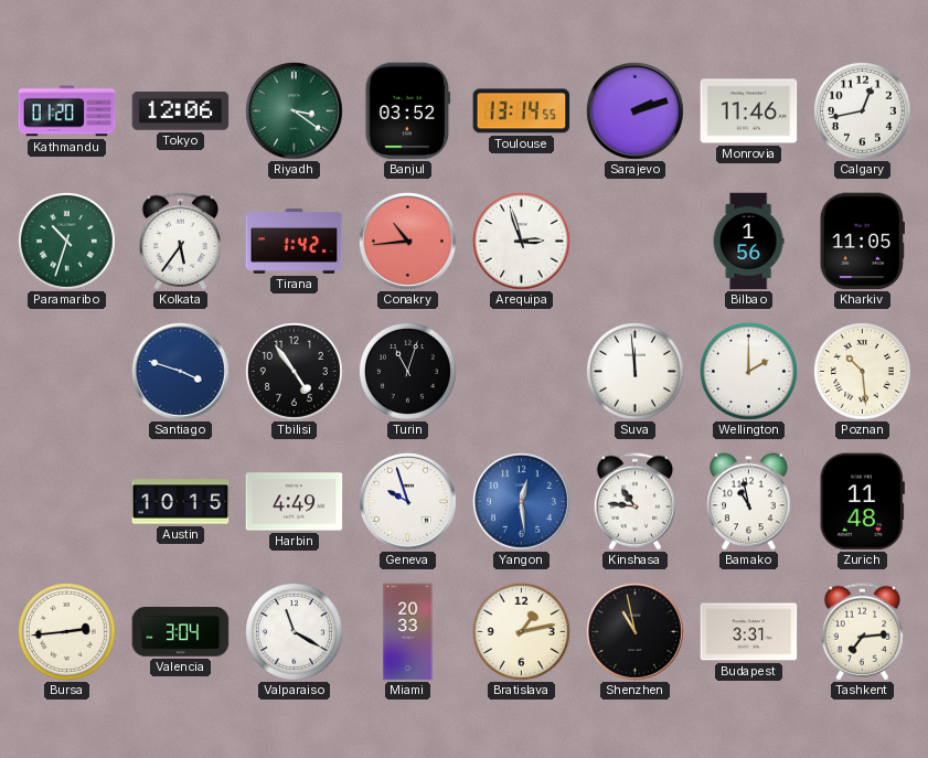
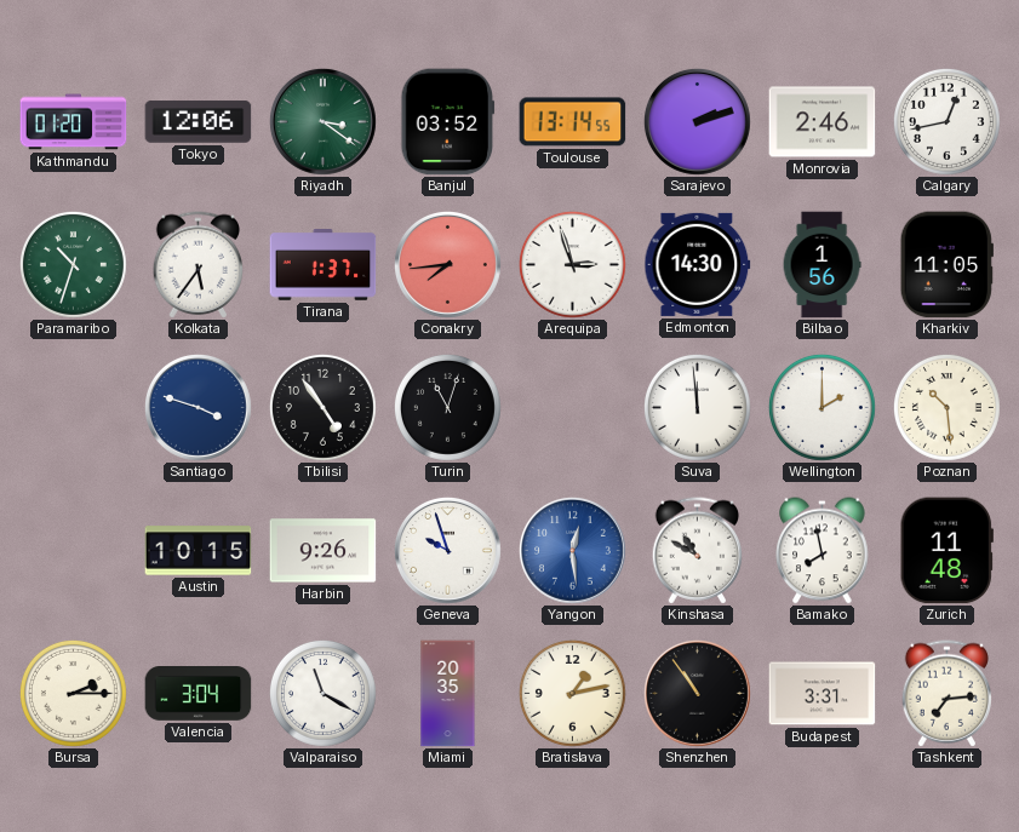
Monrovia: 11:46 -> 2:46 (823, 122)
Tirana: 1:42 -> 1:37 (324, 265)
Conakry: 10:44 -> 7:44 (447, 264)
Edmonton: none -> 14:30 (698, 264)
Harbin: 4:49 -> 9:26 (324, 551)
Kinshasa: 10:46 -> 10:50 (698, 551)
Bamako: 10:58 -> 7:58 (823, 551)
Bursa: 2:44 -> 2:15 (73, 693)
Miami: 20:33 -> 20:35 (448, 694)
Shenzhen: 10:58 -> 10:54 (697, 693)
